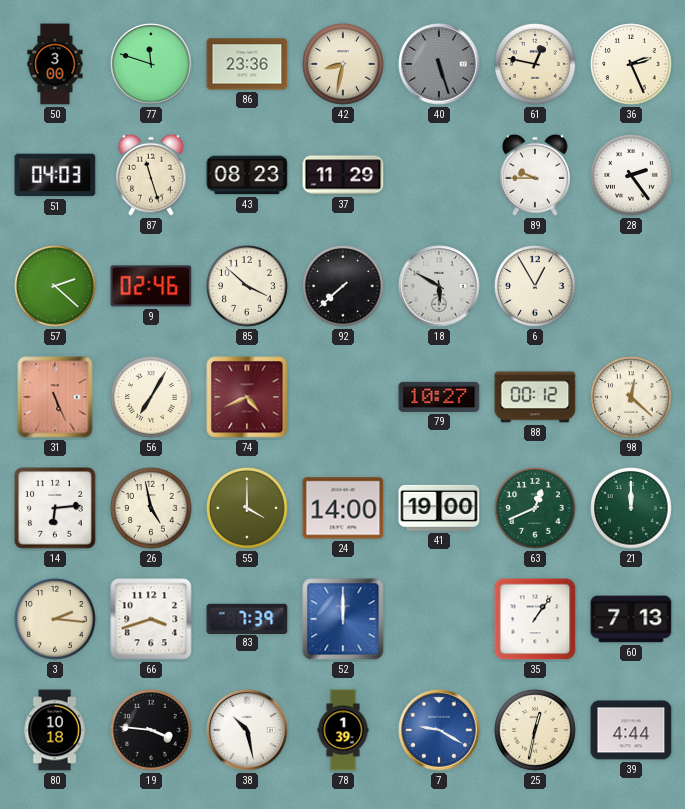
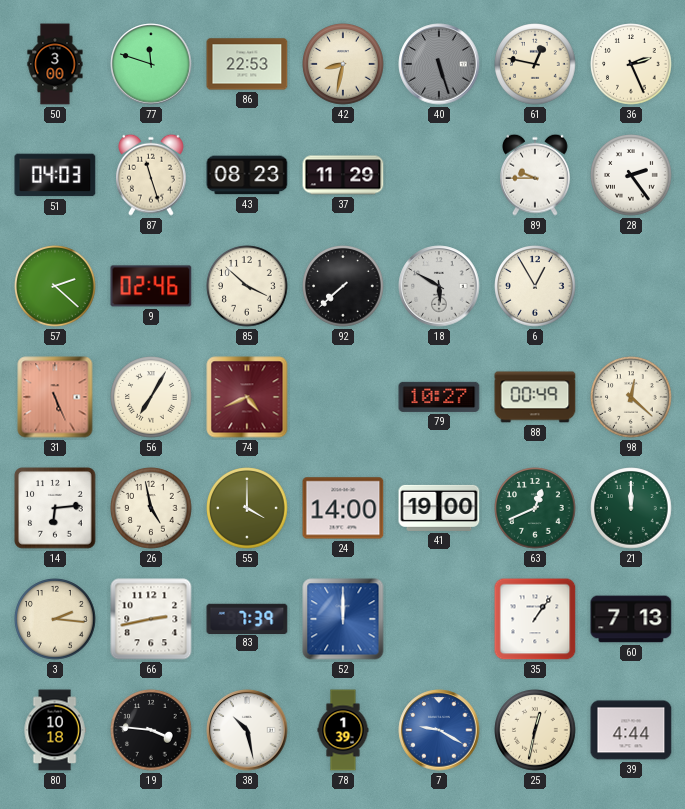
86: 23:36 -> 22:53 (247, 64)
88: 00:12 -> 00:49 (535, 397)
66: 3:42 -> 2:43 (151, 619)
